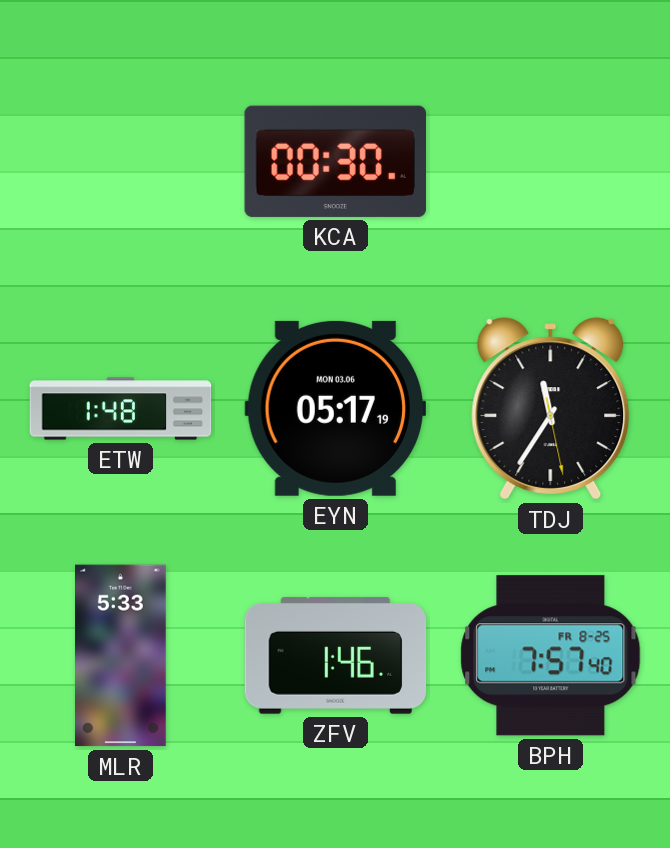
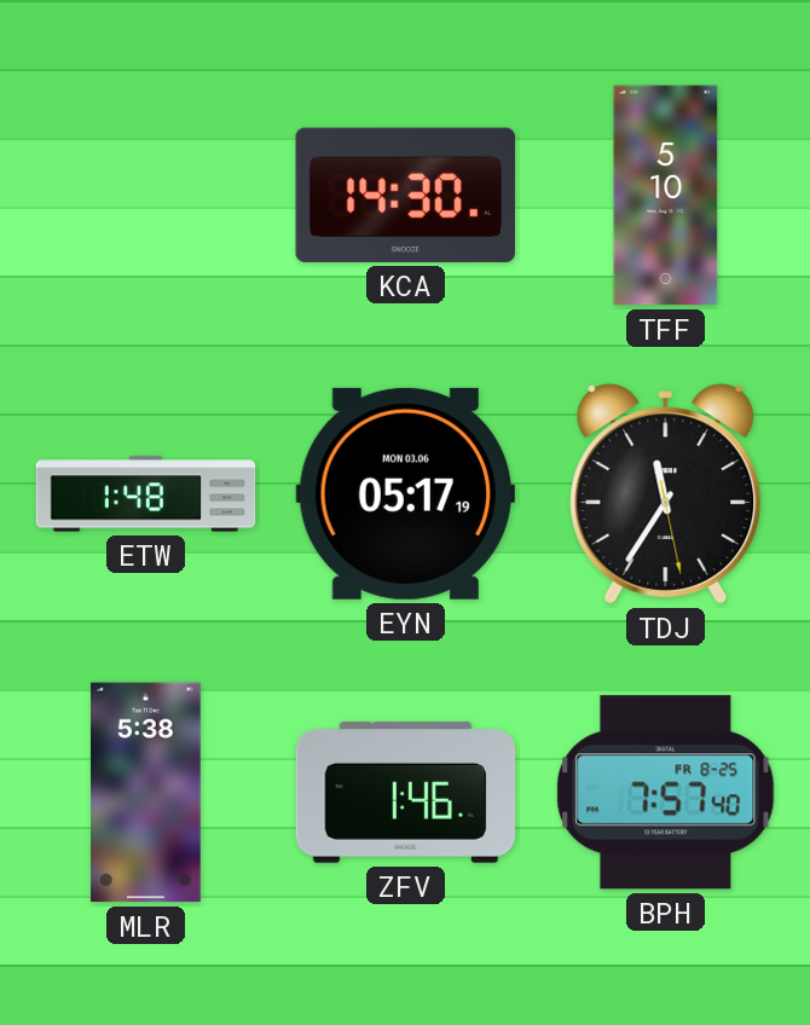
KCA: 00:30 -> 14:30 (405, 195)
TFF: none -> 5:10 (666, 196)
MLR: 5:33 -> 5:38 (146, 793)
